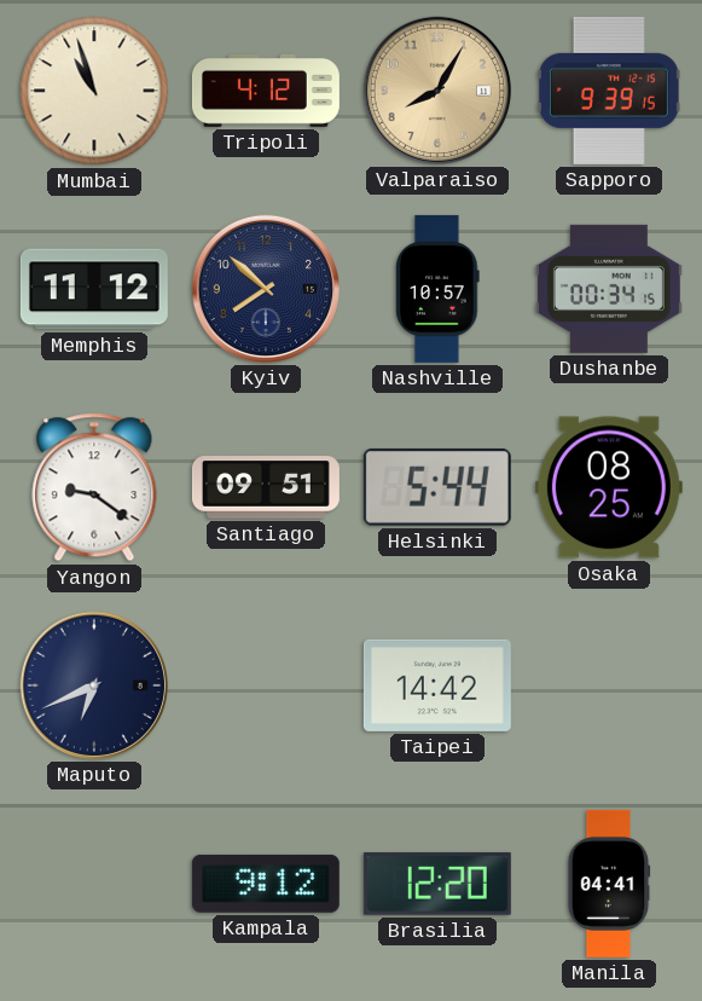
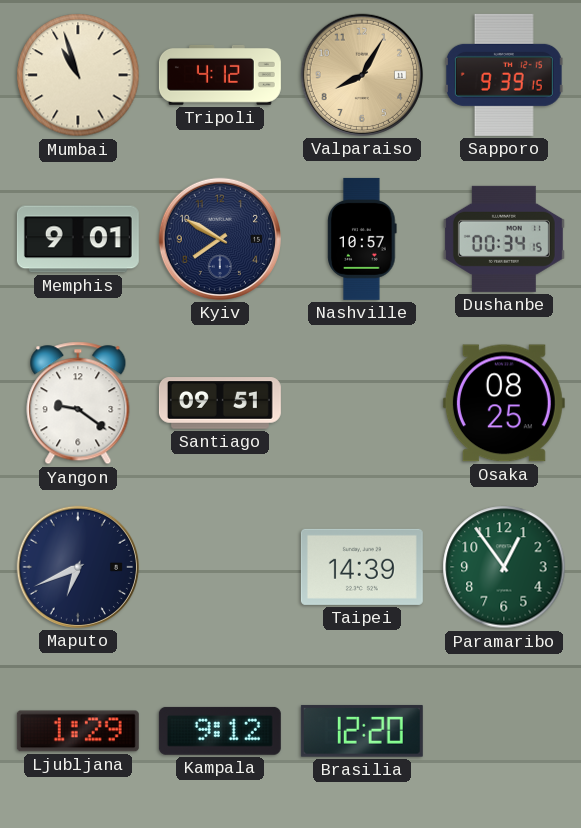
Memphis: 11:12 -> 9:01 (78, 239)
Kyiv: 7:52 -> 7:50 (220, 239)
Helsinki: 5:44 -> none (437, 487)
Taipei: 14:42 -> 14:39 (362, 567)
Paramaribo: none -> 12:54 (504, 567)
Ljubljana: none -> 1:29 (78, 731)
Manila: 04:41 -> none (609, 884)
